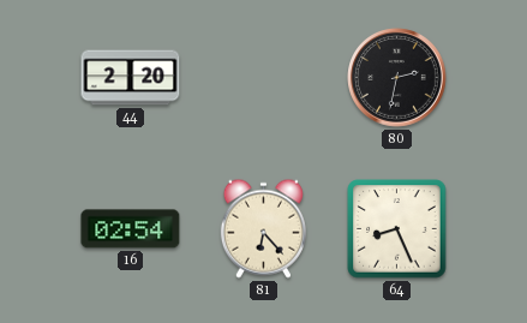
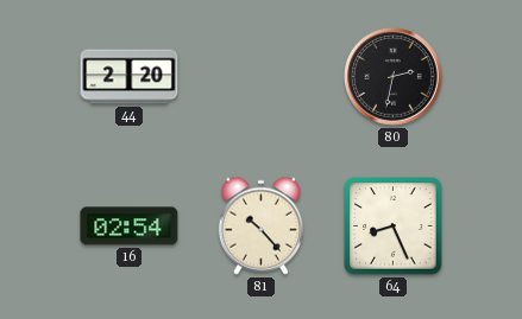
81: 6:23 -> 10:23 (260, 225)
